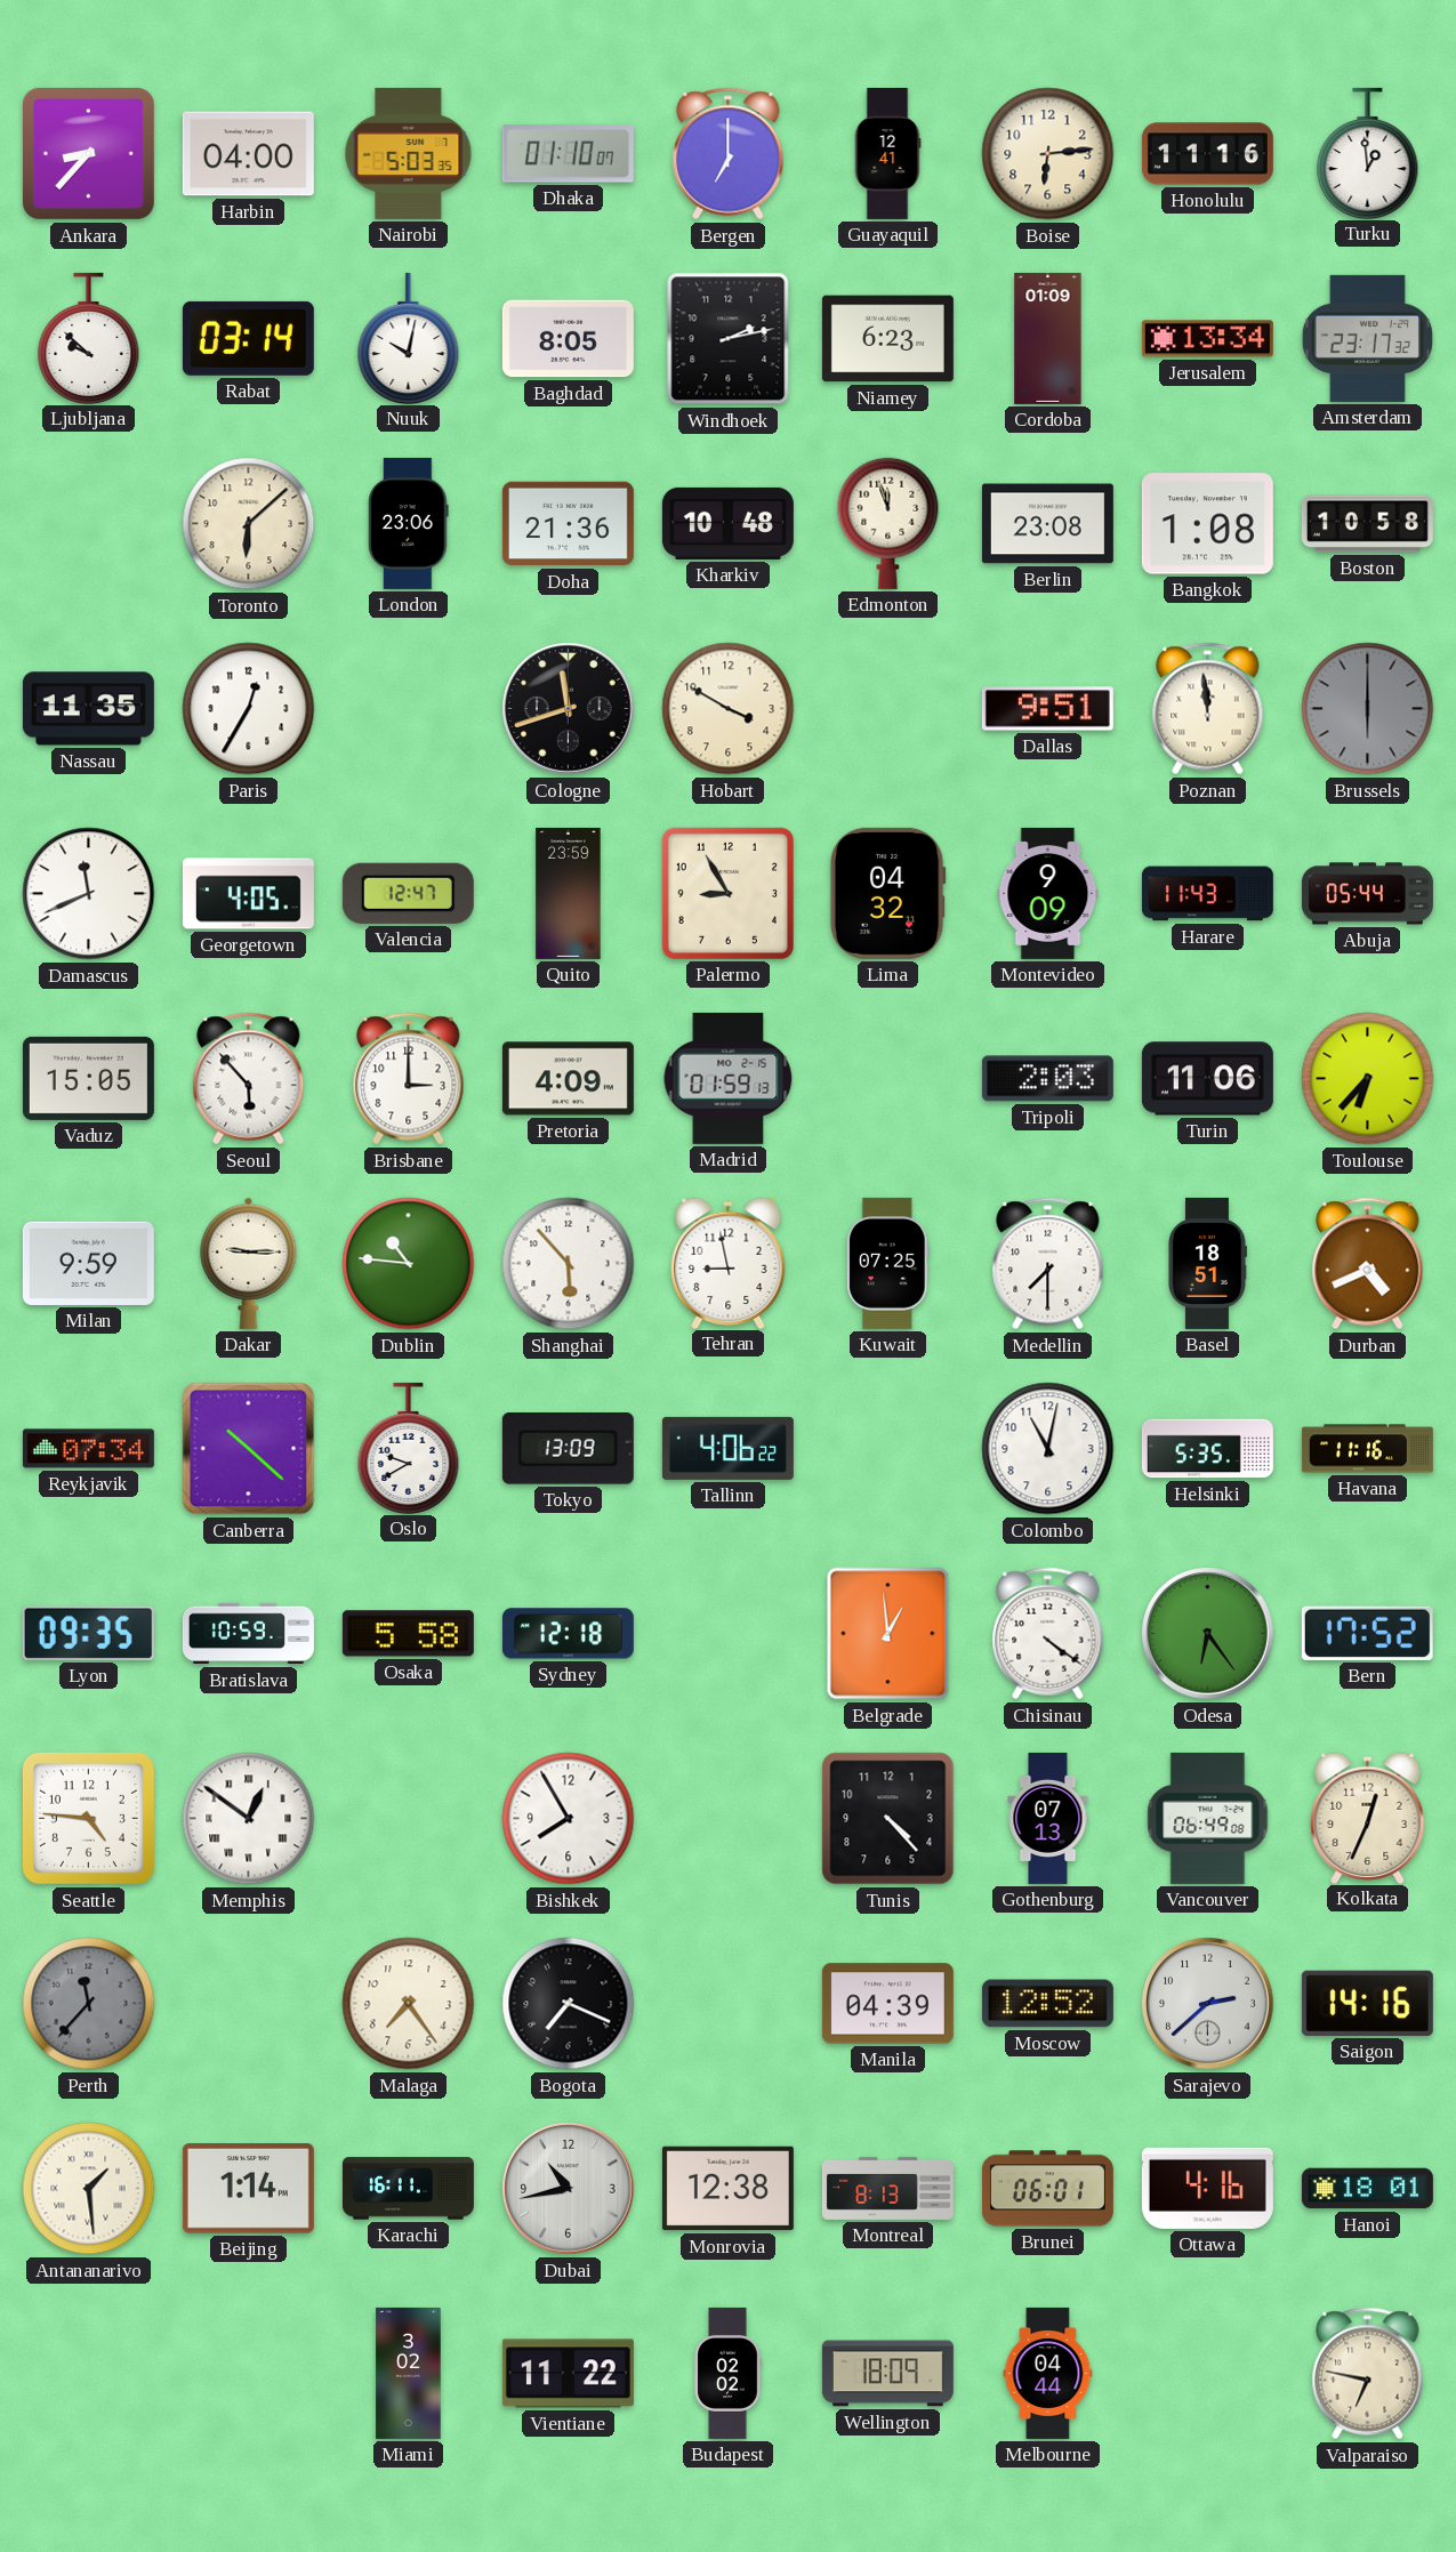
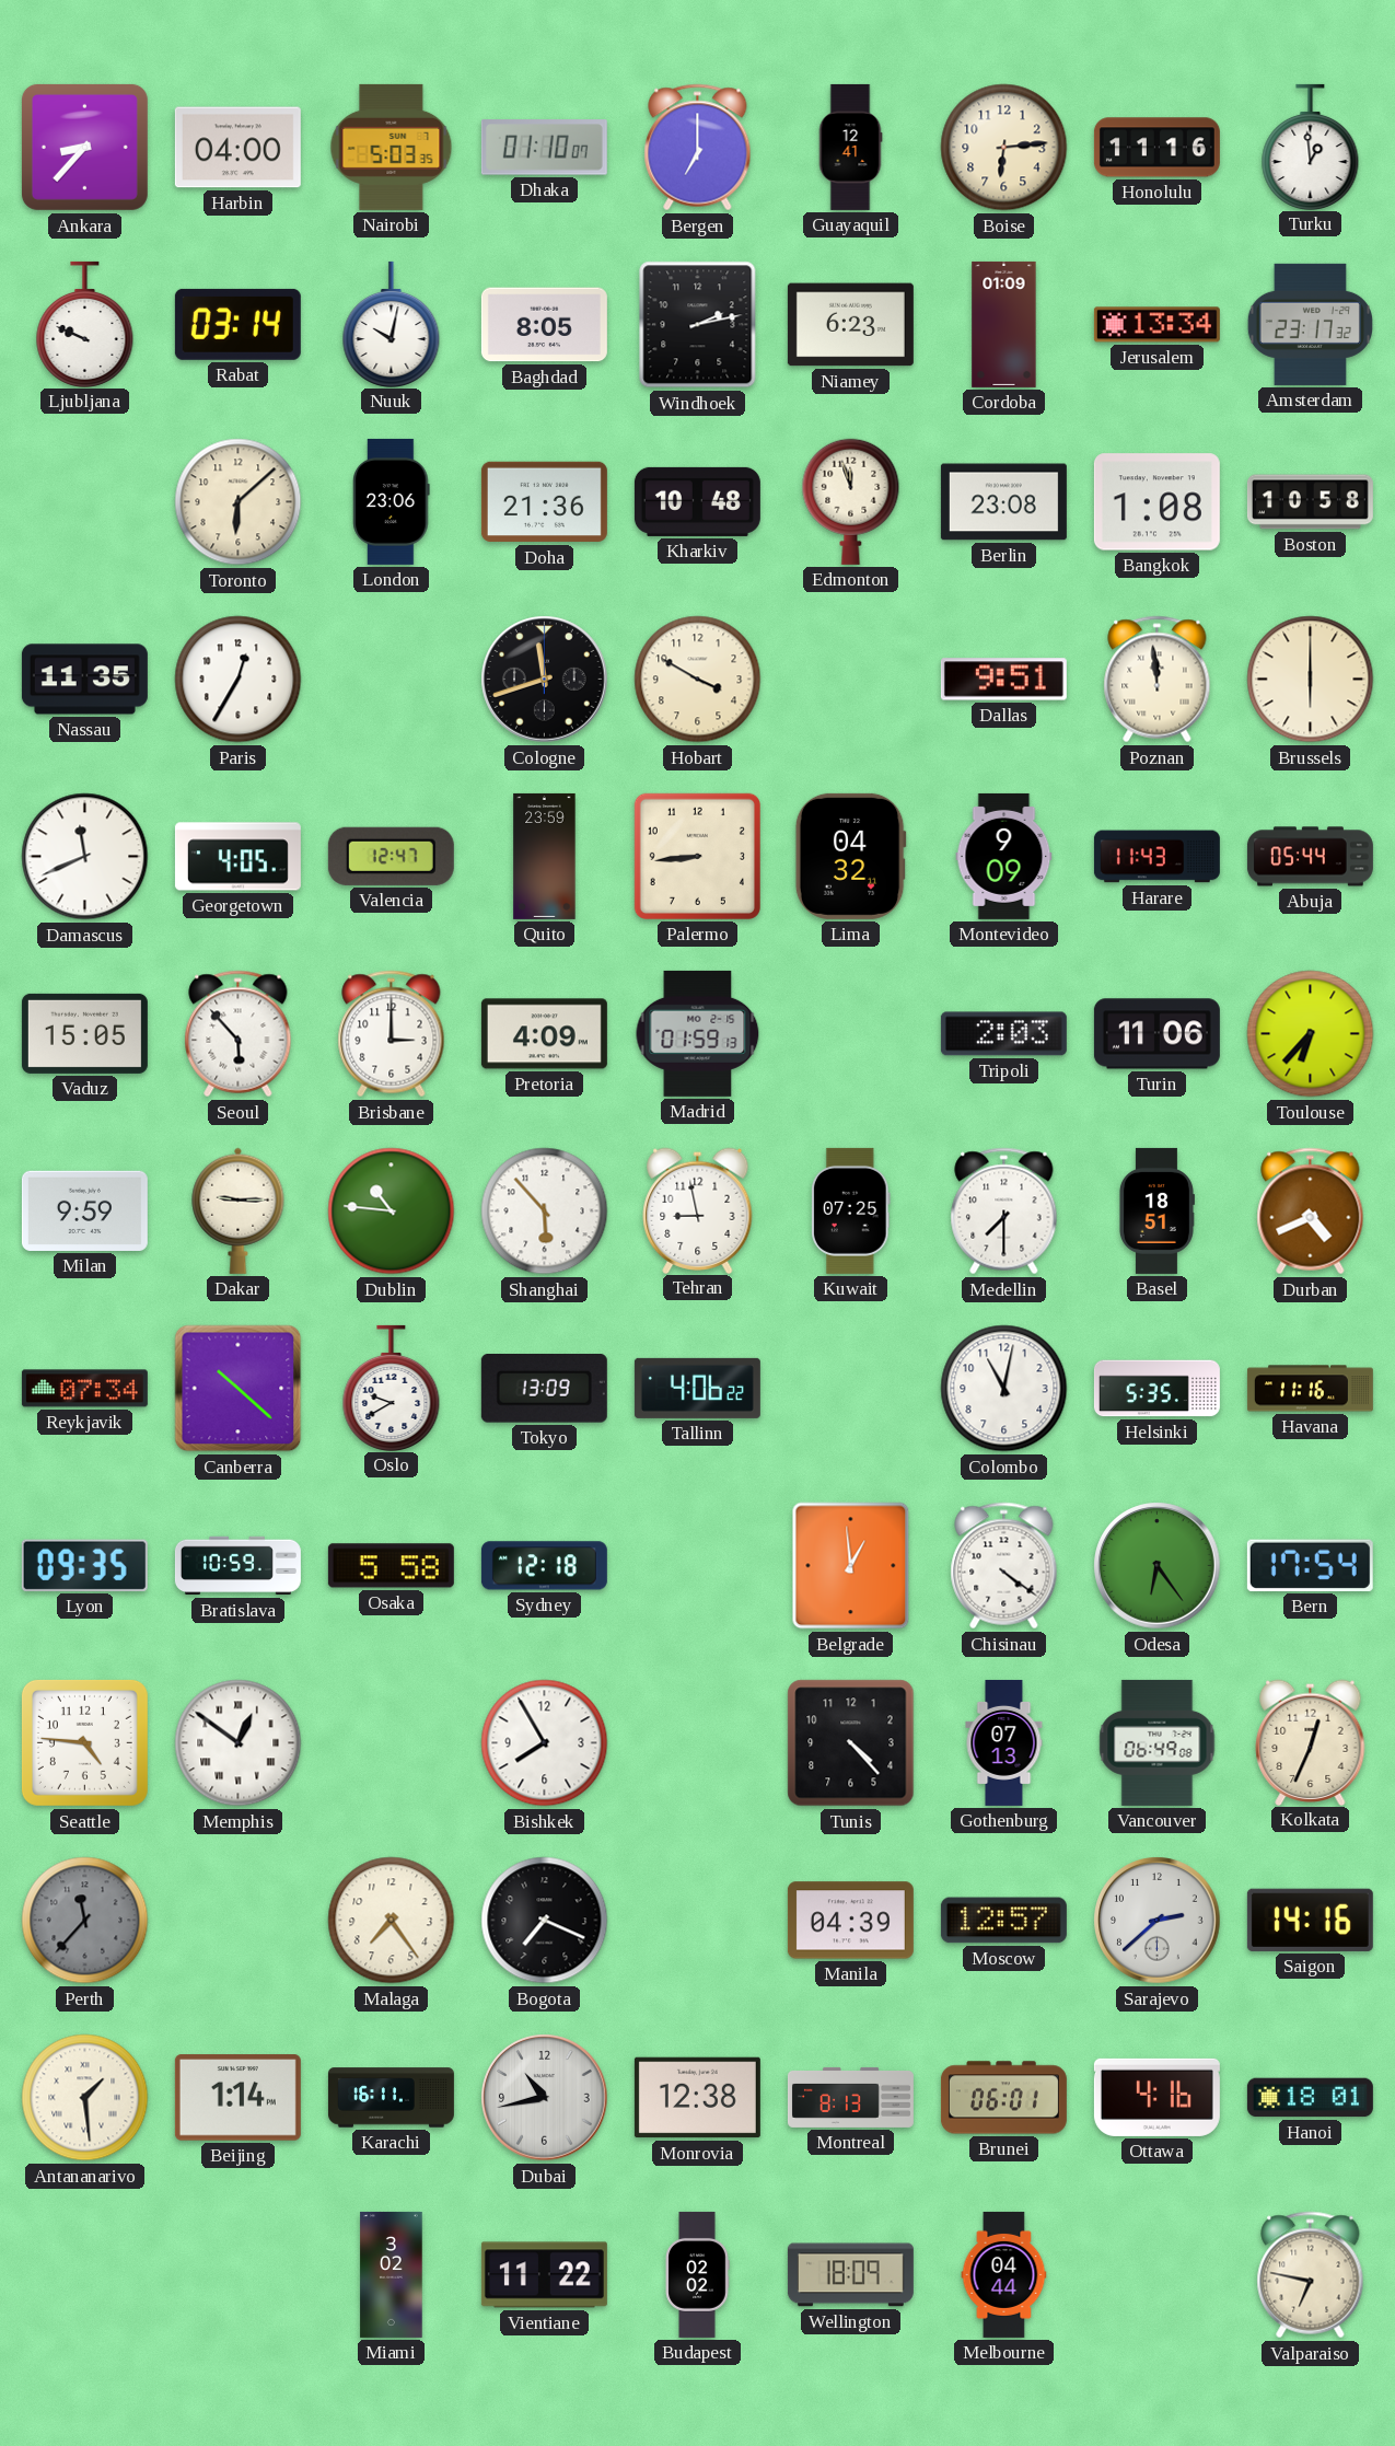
Ljubljana: 9:52 -> 9:49 (85, 324)
Brussels dial: grey -> cream (1311, 680)
Palermo: 8:55 -> 8:44 (697, 856)
Bern: 17:52 -> 17:54 (1310, 1565)
Moscow: 12:52 -> 12:57 (1003, 1921)
